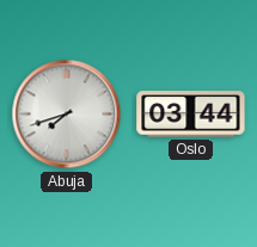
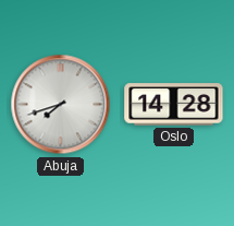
Oslo: 03:44 -> 14:28 (174, 105)
